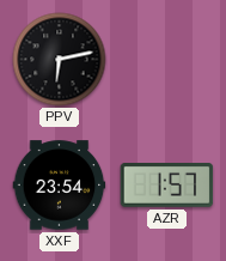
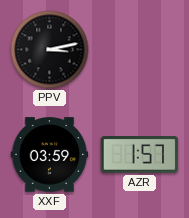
PPV: 6:13 -> 3:13 (50, 50)
XXF: 23:54 -> 03:59 (50, 155)
